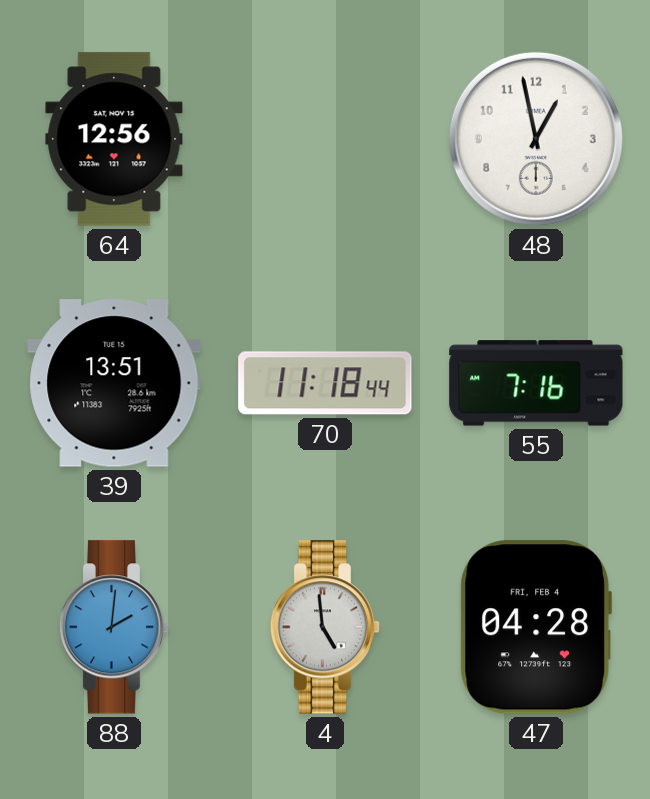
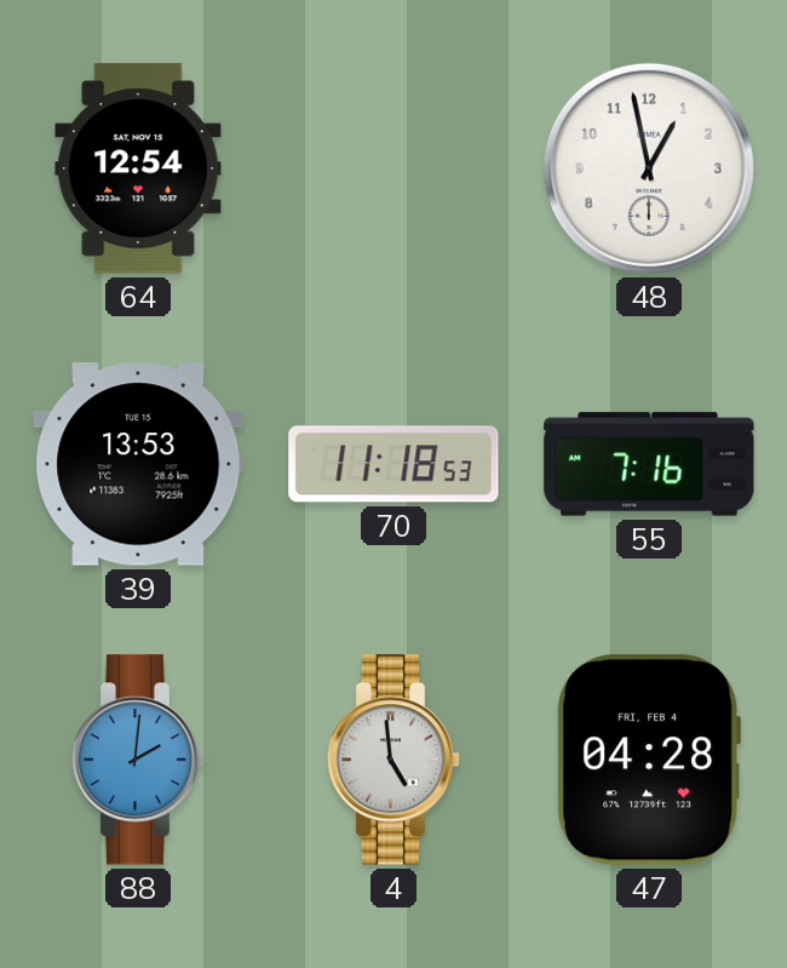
64: 12:56 -> 12:54 (138, 168)
39: 13:51 -> 13:53 (138, 464)
70: 11:18:44 -> 11:18:53 (393, 464)
